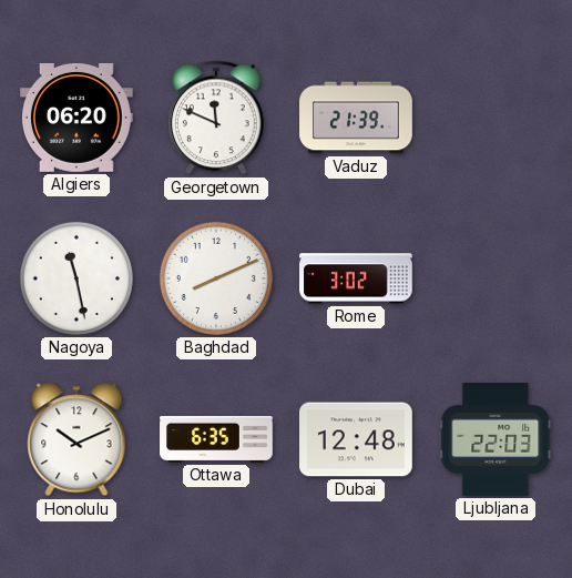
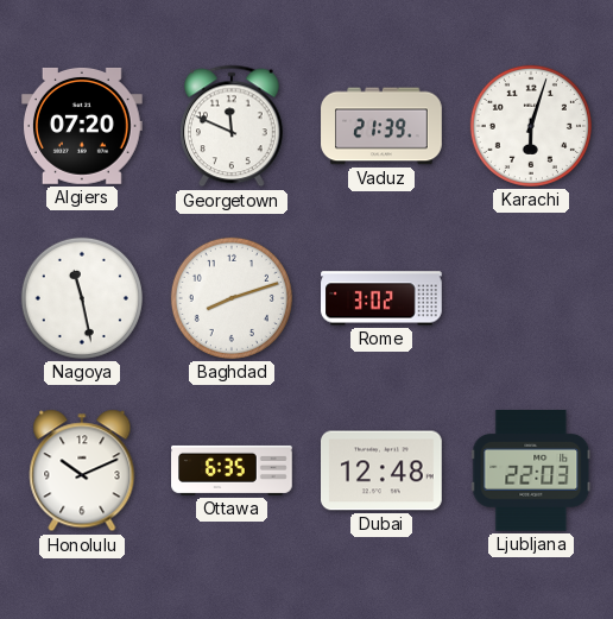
Algiers: 06:20 -> 07:20 (83, 126)
Karachi: none -> 6:03 (531, 126)
Baghdad: 8:11 -> 8:12 (232, 298)
